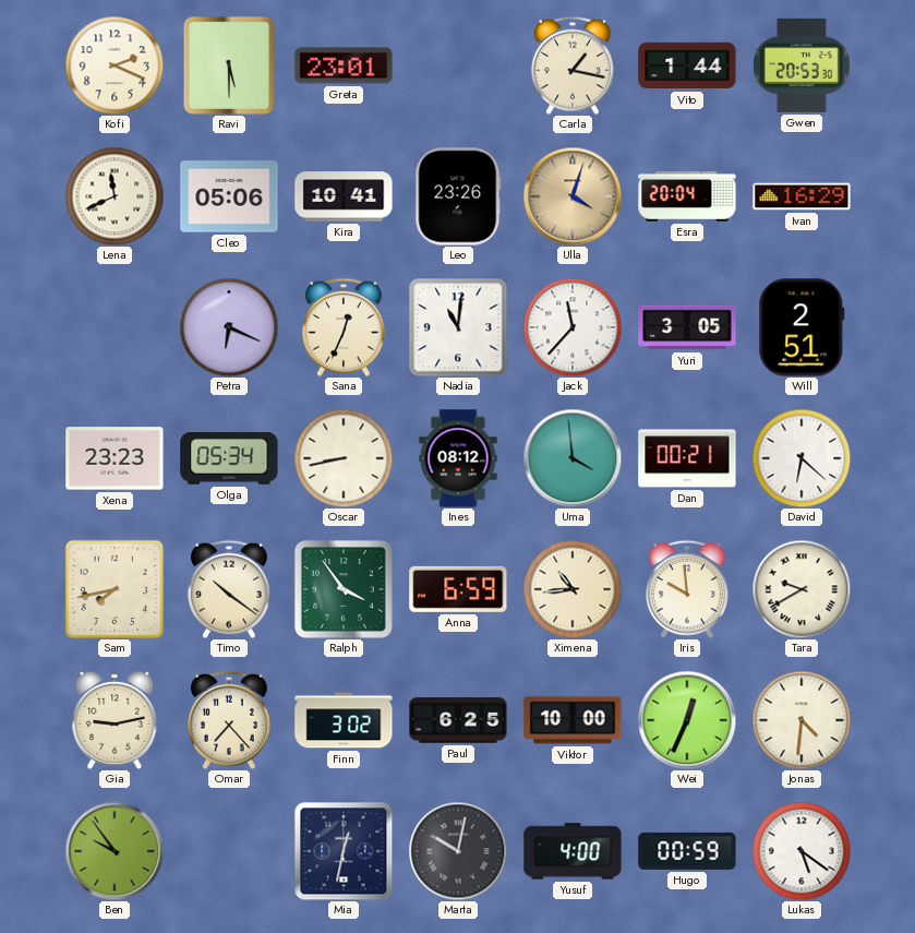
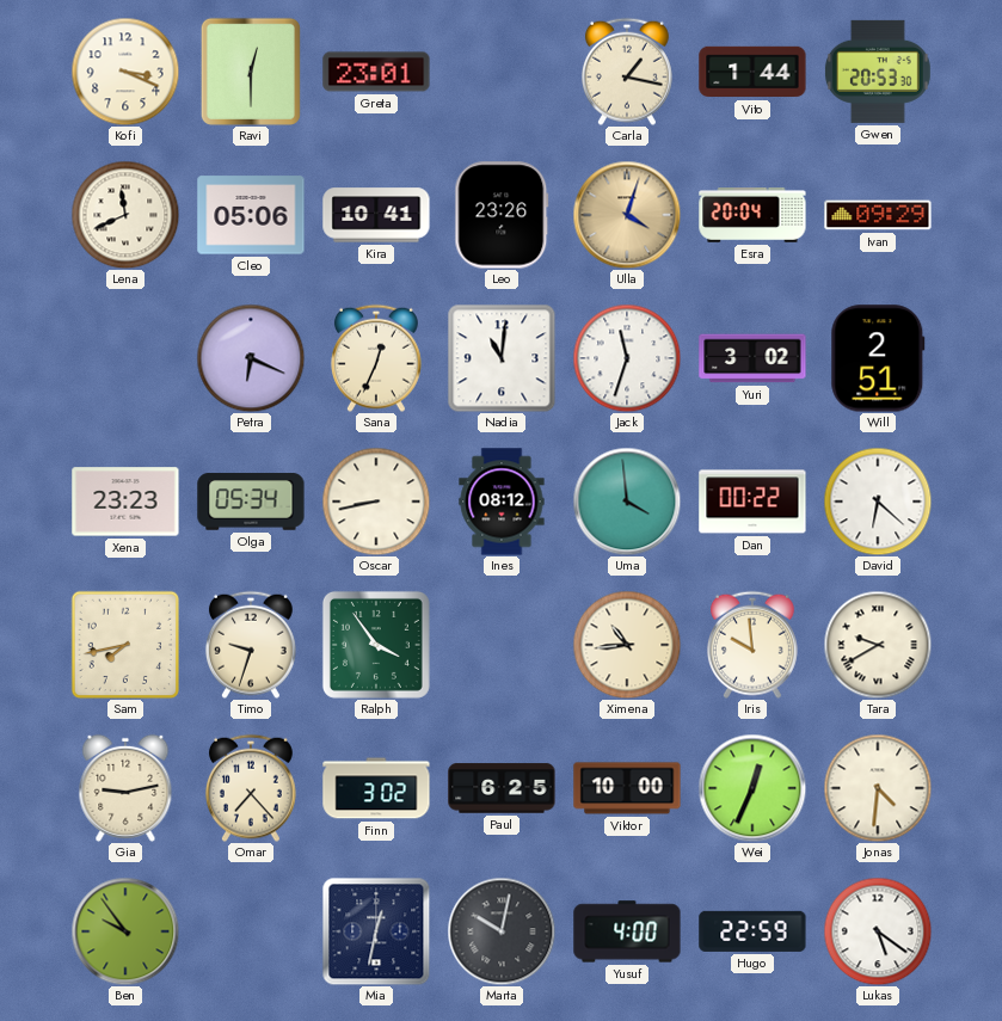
Kofi: 2:19 -> 3:19 (125, 72)
Ravi: 5:30 -> 12:30 (251, 72)
Ivan: 16:29 -> 09:29 (878, 215)
Jack: 11:37 -> 11:33 (627, 358)
Yuri: 3:05 -> 3:02 (752, 358)
Dan: 00:21 -> 00:22 (752, 502)
Timo: 10:21 -> 9:33 (251, 645)
Anna: 6:59 -> none (458, 589)
Hugo: 00:59 -> 22:59 (752, 931)
